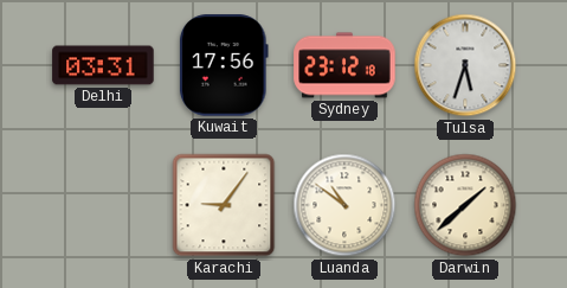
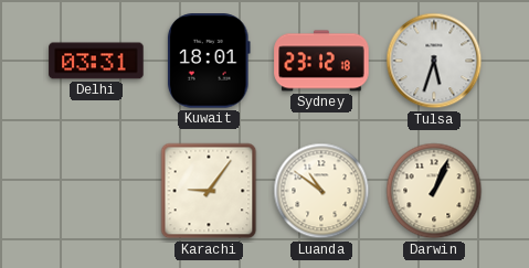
Kuwait: 17:56 -> 18:01 (209, 61)
Darwin: 1:38 -> 1:04 (434, 191)
